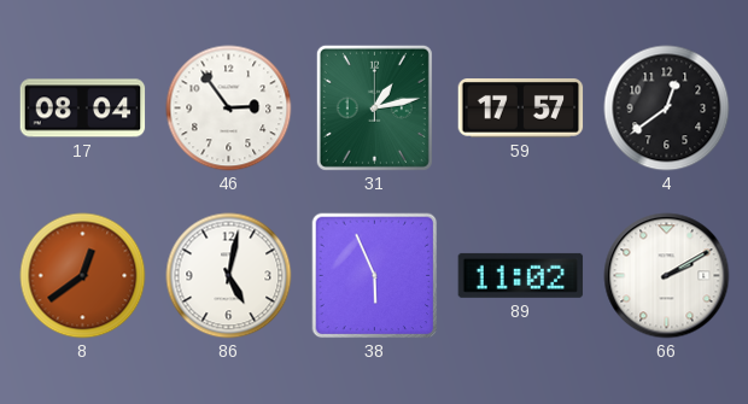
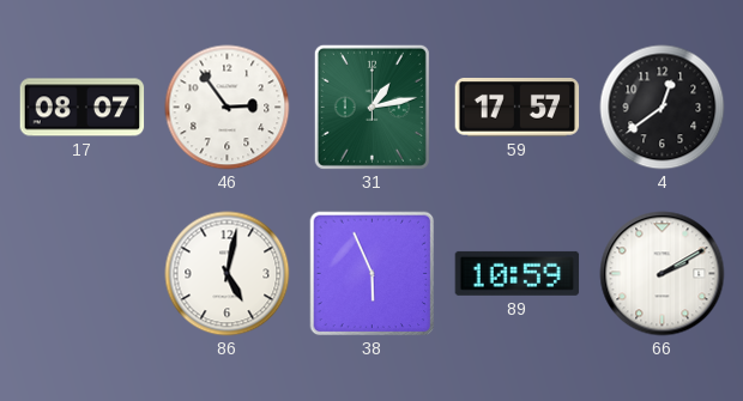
17: 08:04 -> 08:07 (83, 108)
8: 12:39 -> none (83, 276)
89: 11:02 -> 10:59 (518, 273)
